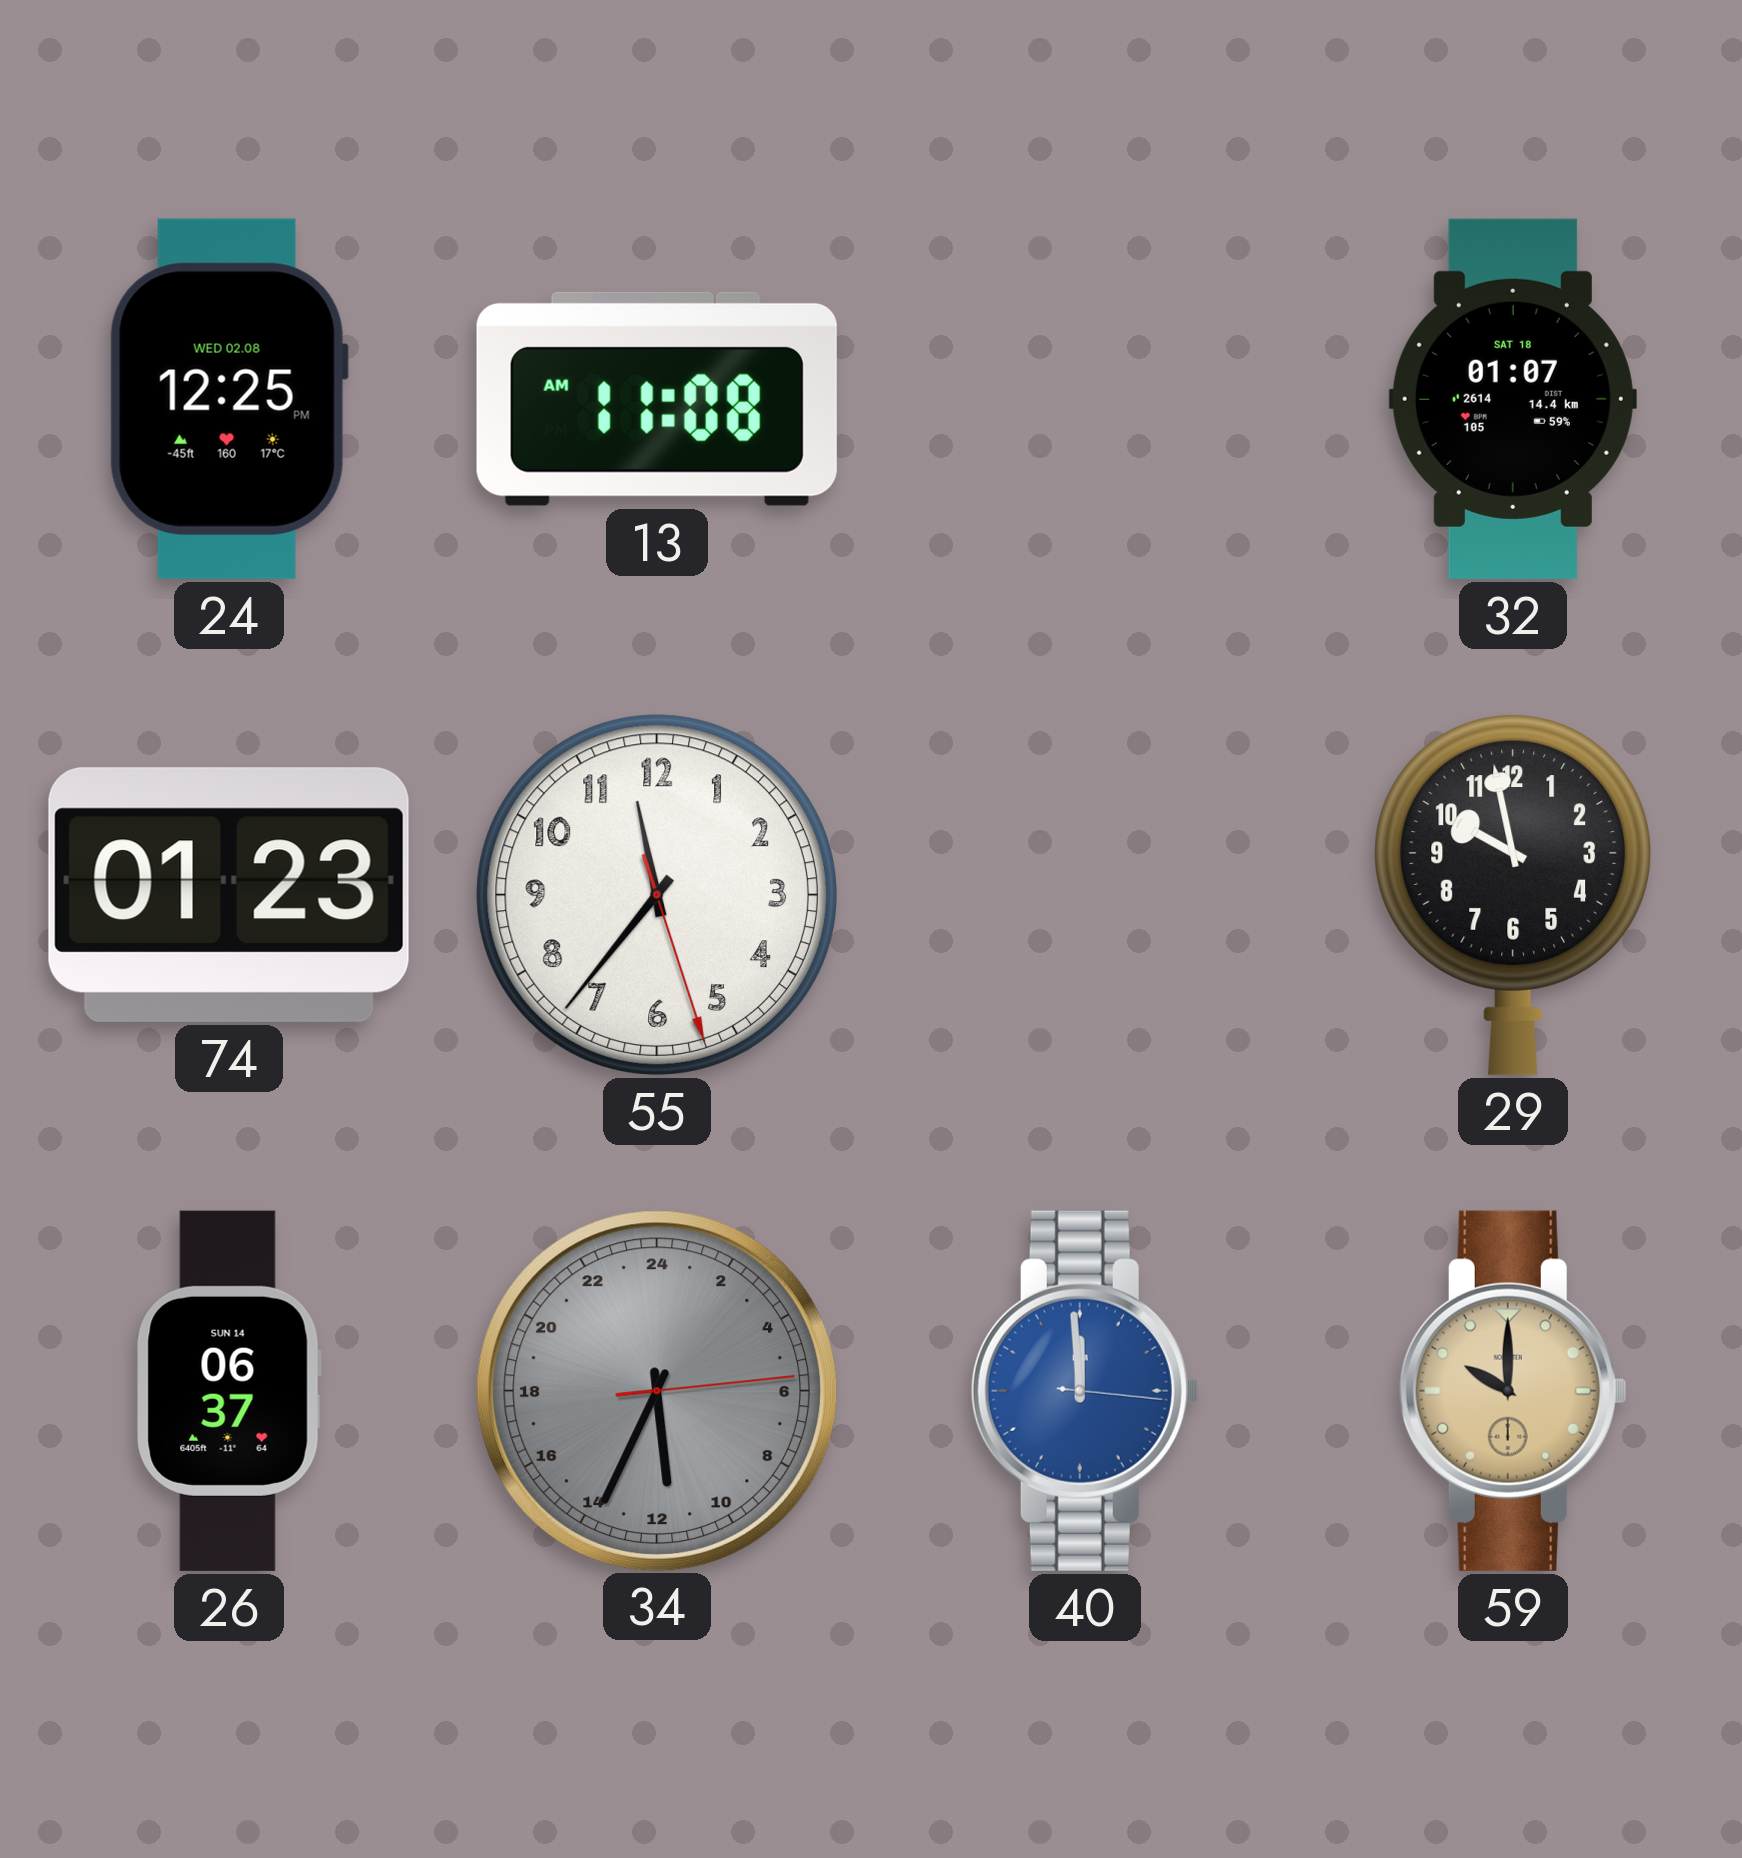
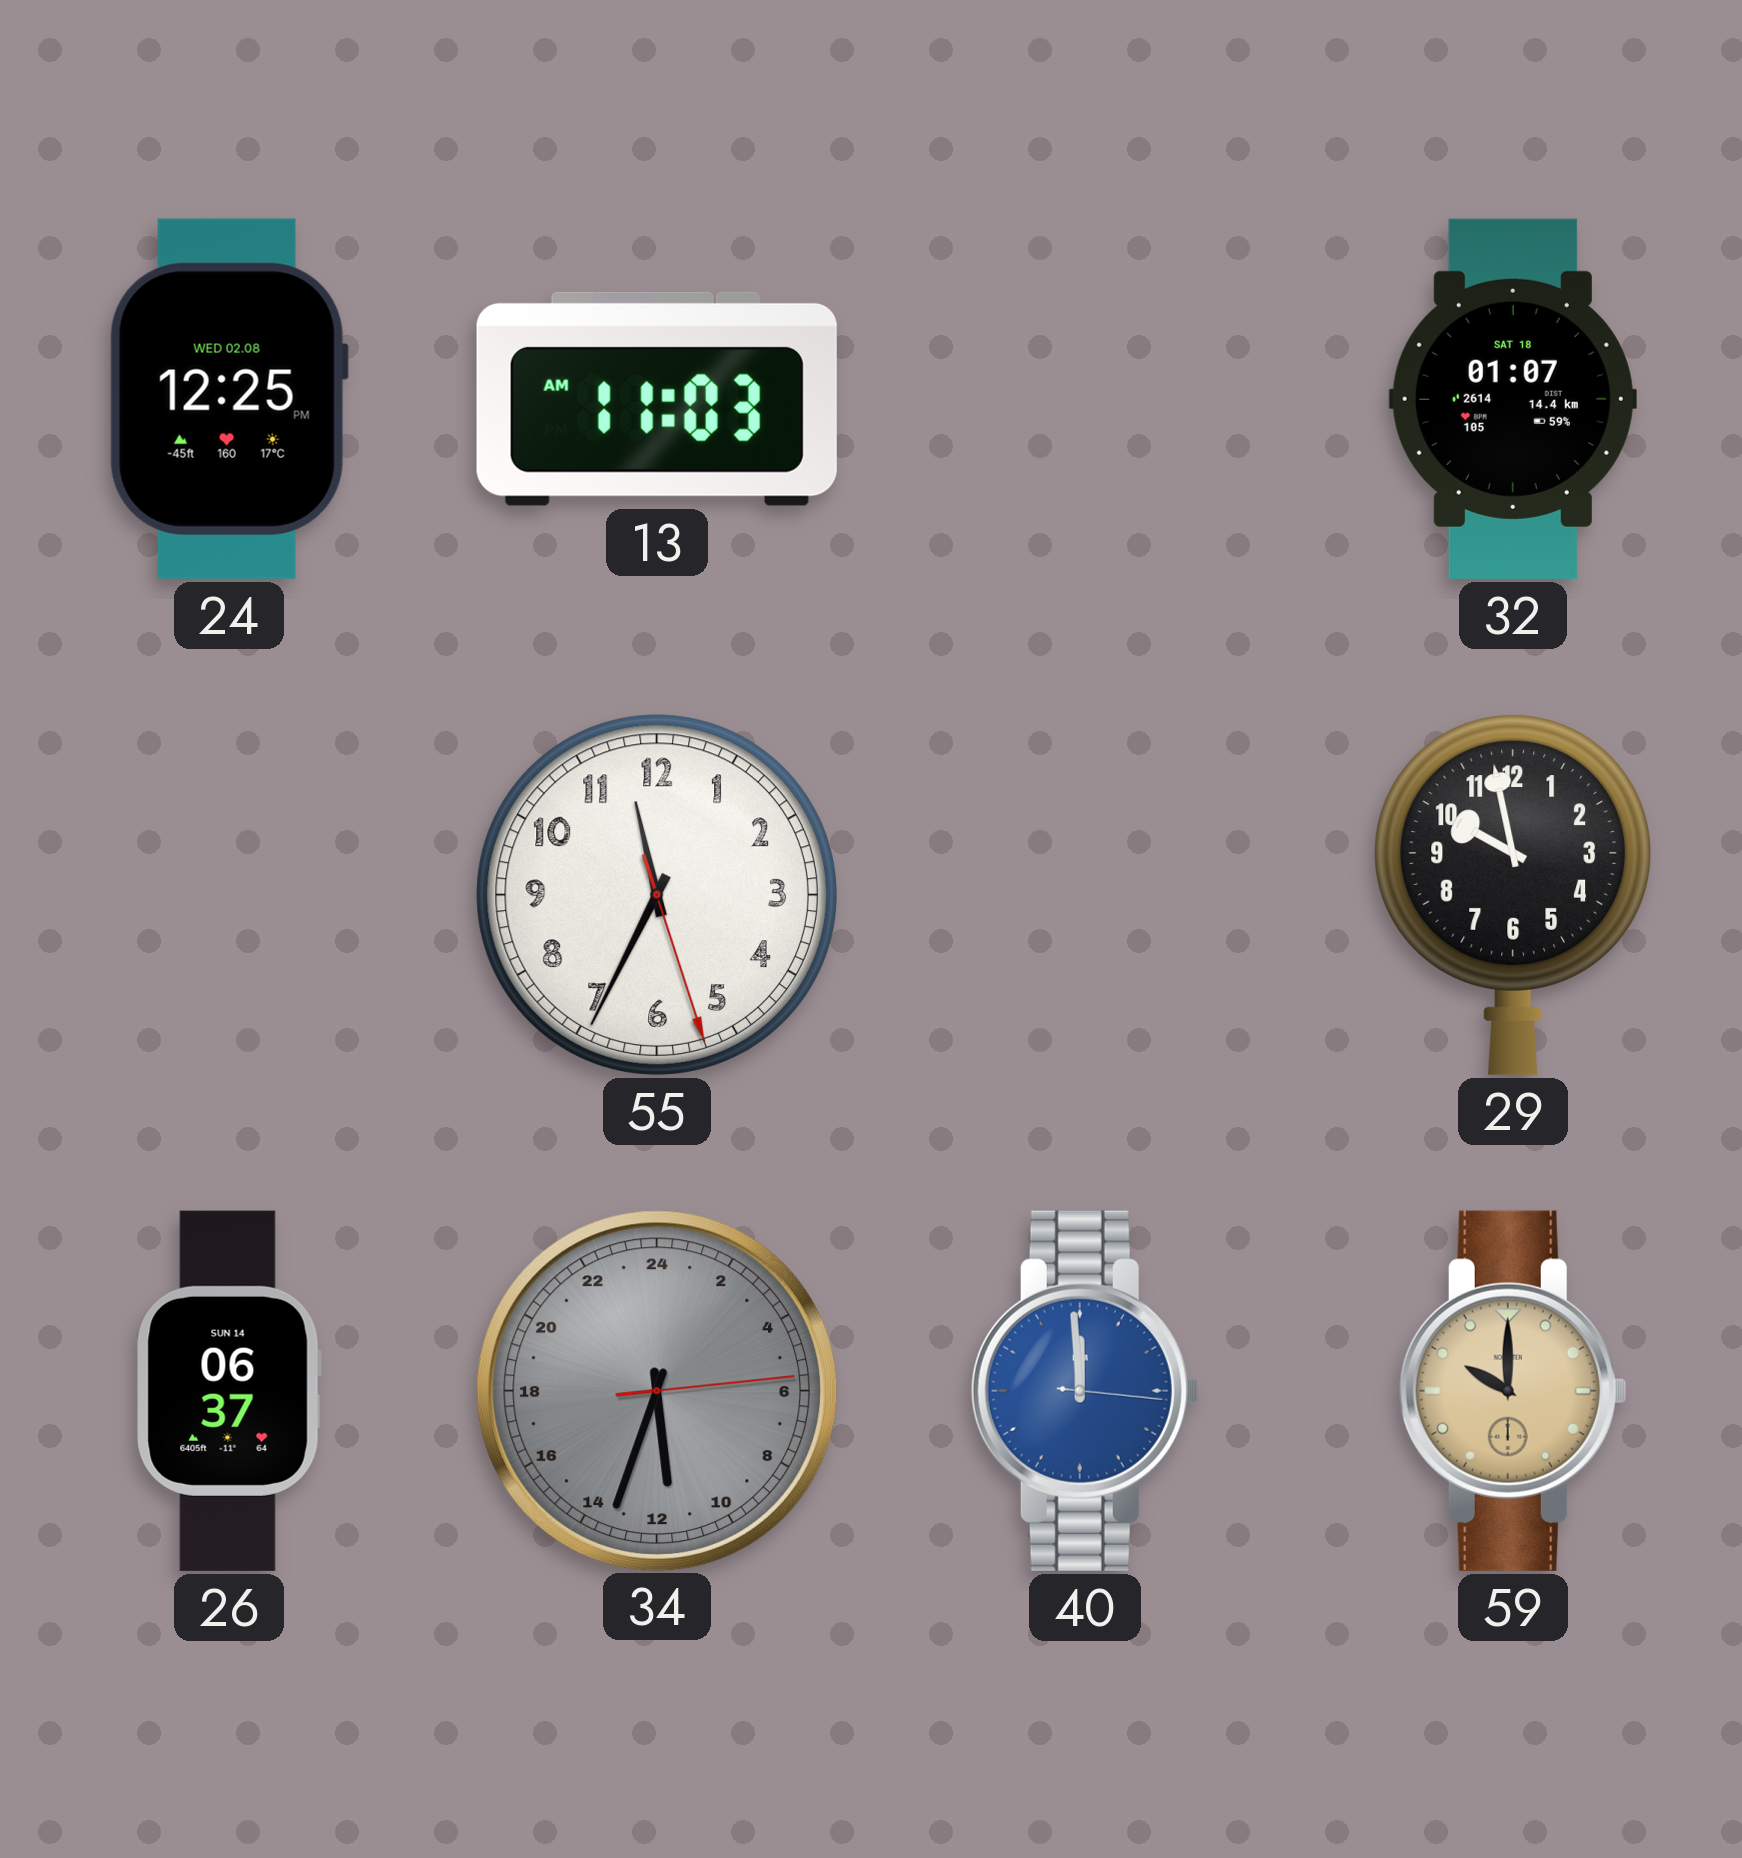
13: 11:08 -> 11:03 (657, 399)
74: 01:23 -> none (229, 895)
55: 11:36 -> 11:34 (657, 895)
34: 11:34 -> 11:33 (656, 1390)
